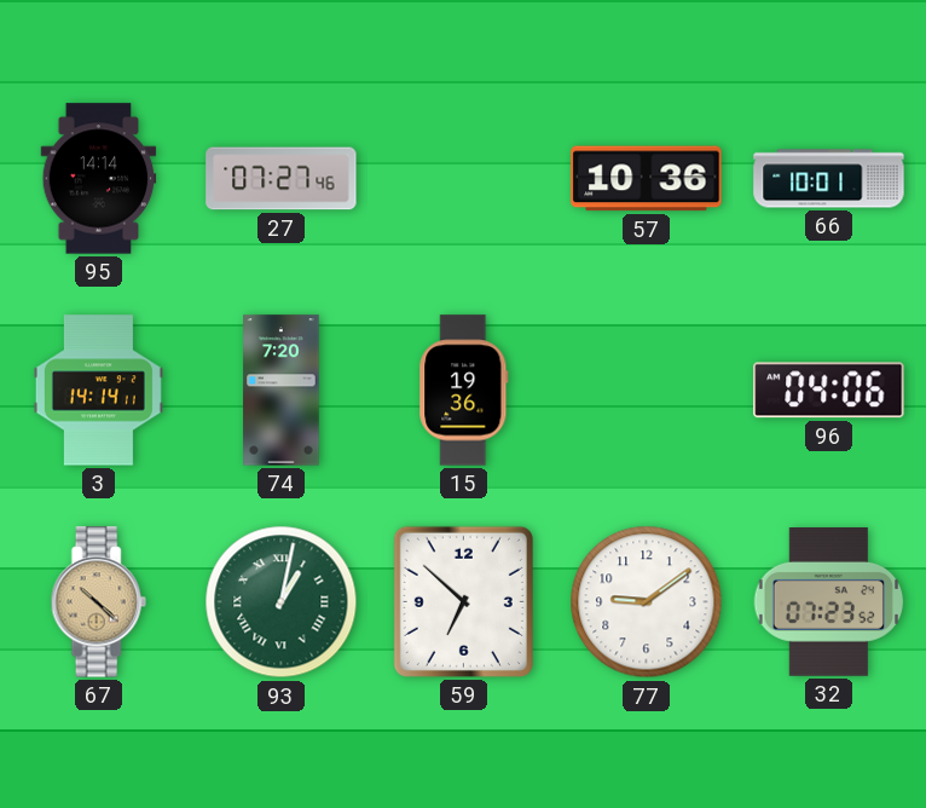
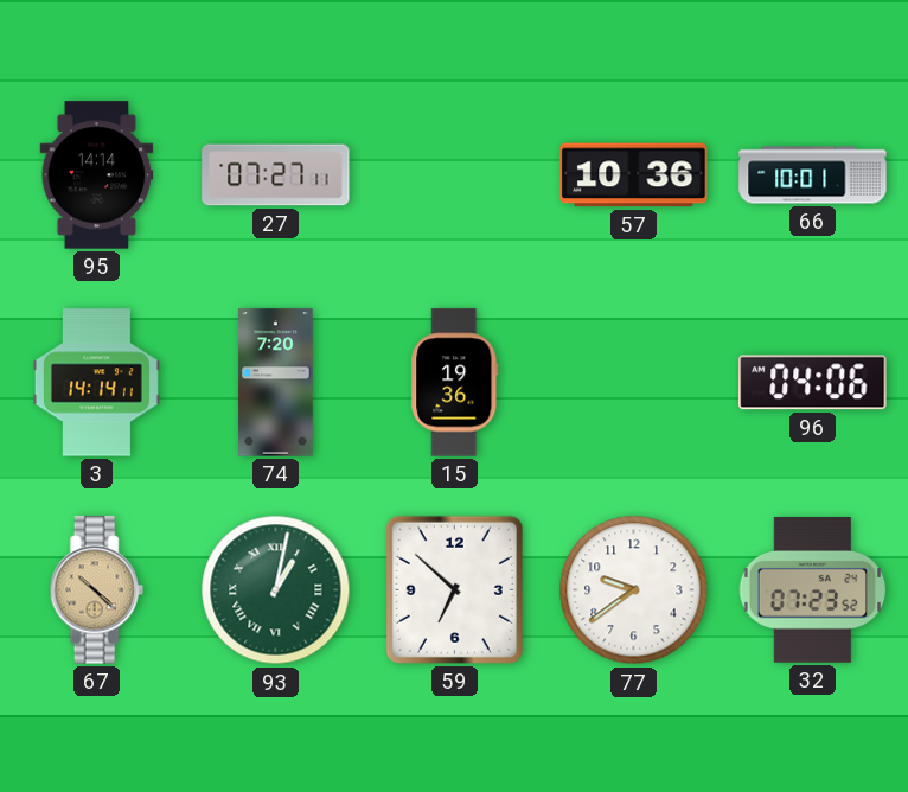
27: 07:27:46 -> 07:27:11 (276, 175)
77: 9:09 -> 9:39 (634, 590)
